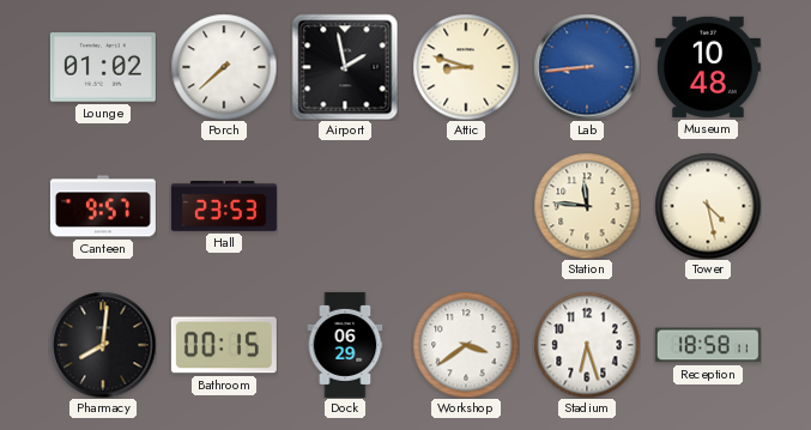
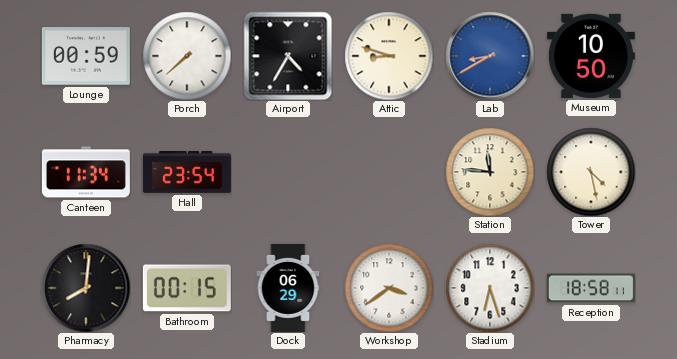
Lounge: 01:02 -> 00:59 (86, 56)
Airport: 1:58 -> 4:35 (288, 56)
Lab: 8:44 -> 8:40 (490, 56)
Museum: 10:48 -> 10:50 (591, 56)
Canteen: 9:57 -> 11:34 (86, 172)
Hall: 23:53 -> 23:54 (187, 173)
